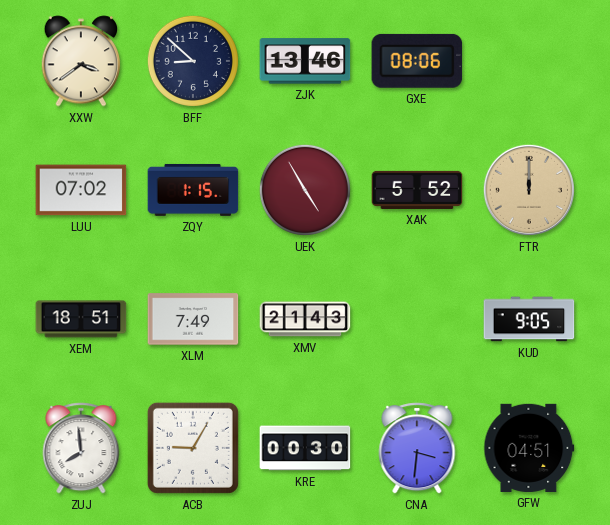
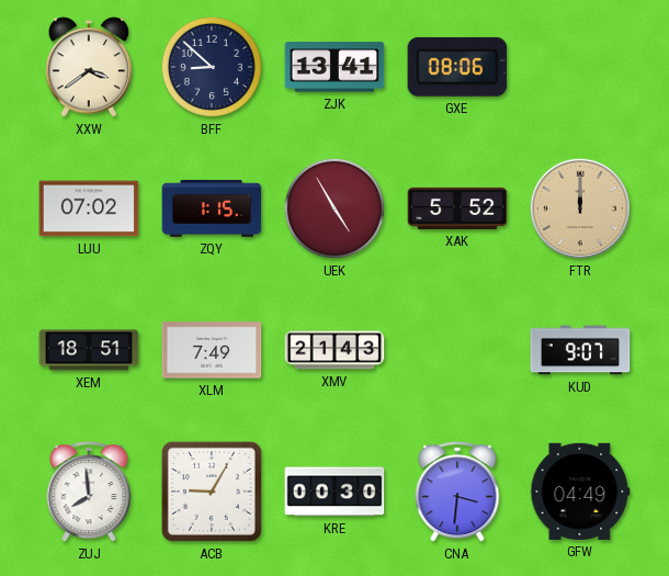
ZJK: 13:46 -> 13:41 (334, 67)
KUD: 9:05 -> 9:07 (580, 350)
GFW: 04:51 -> 04:49 (580, 492)
